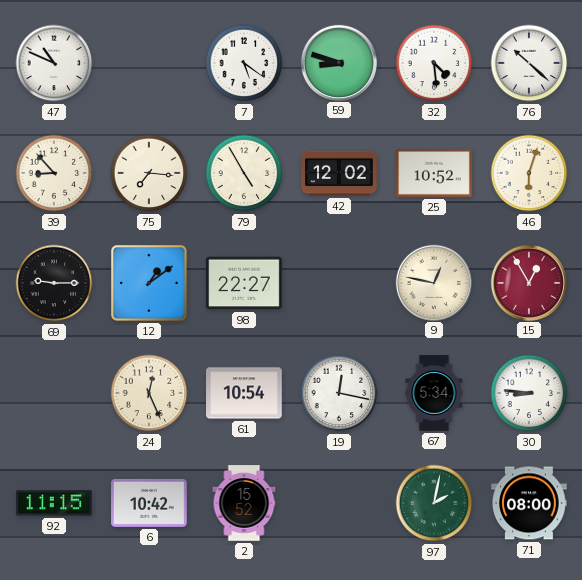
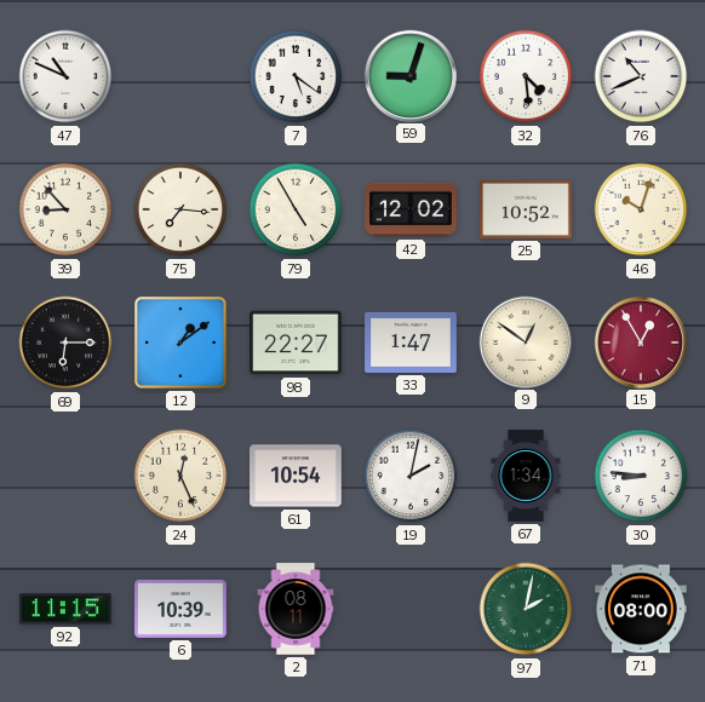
59: 8:48 -> 9:03 (409, 75)
76: 10:22 -> 10:41 (641, 76)
46: 6:03 -> 10:03 (641, 209)
69: 9:15 -> 6:15 (65, 343)
33: none -> 1:47 (411, 343)
9: 12:47 -> 12:51 (525, 341)
19: 12:17 -> 2:02 (411, 476)
67: 5:34 -> 1:34 (526, 476)
6: 10:42 -> 10:39 (180, 609)
2: 15:52 -> 08:11 (296, 609)
